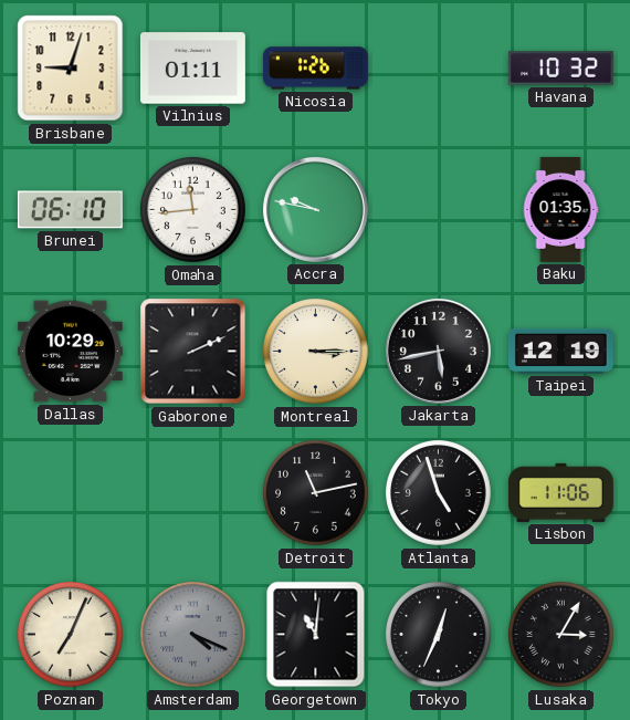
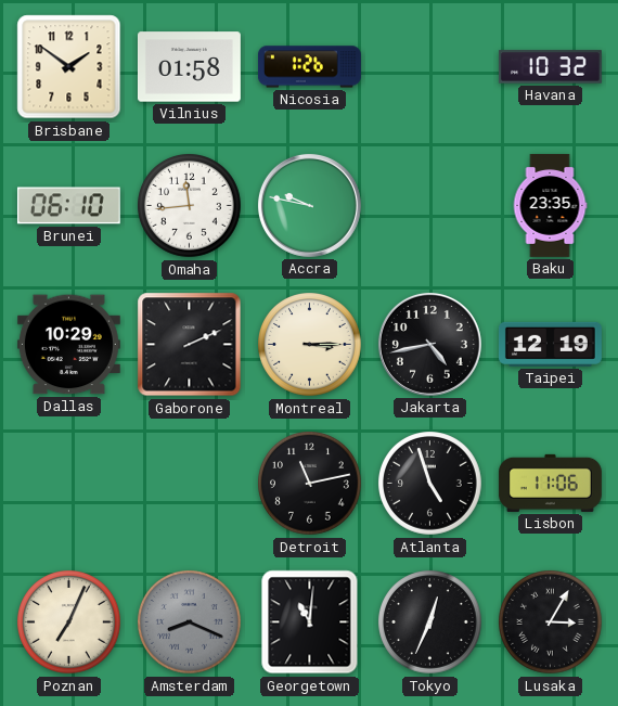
Brisbane: 9:03 -> 1:51 (69, 67)
Vilnius: 01:11 -> 01:58 (189, 67)
Baku: 01:35 -> 23:35 (550, 205)
Jakarta: 5:43 -> 4:43 (429, 344)
Amsterdam: 4:19 -> 8:19 (190, 622)
